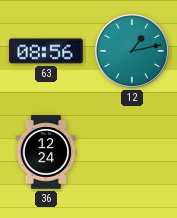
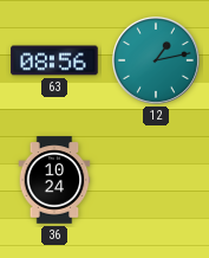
36: 12:24 -> 10:24 (54, 180)
